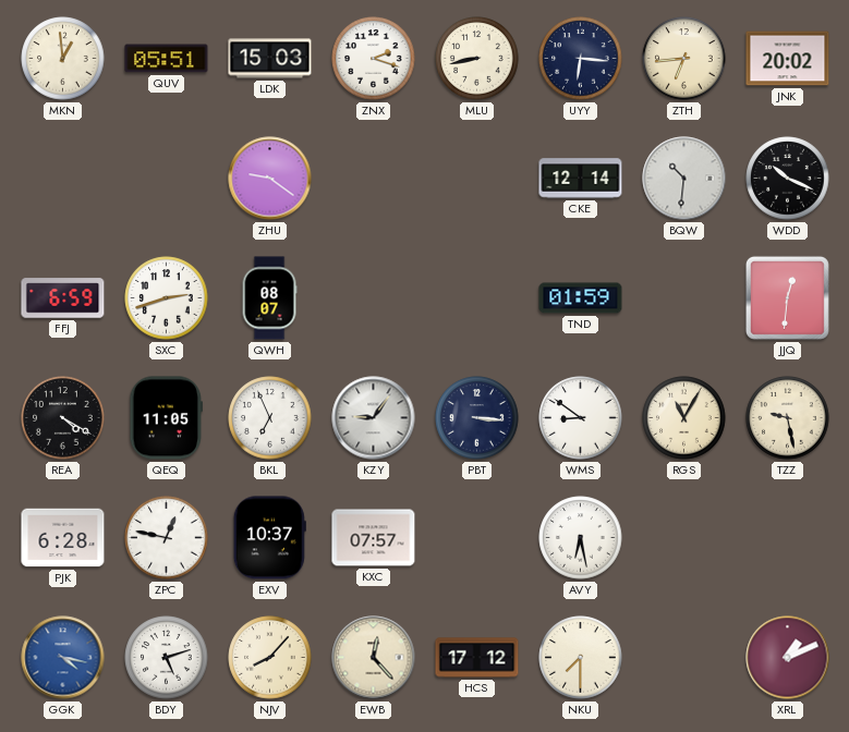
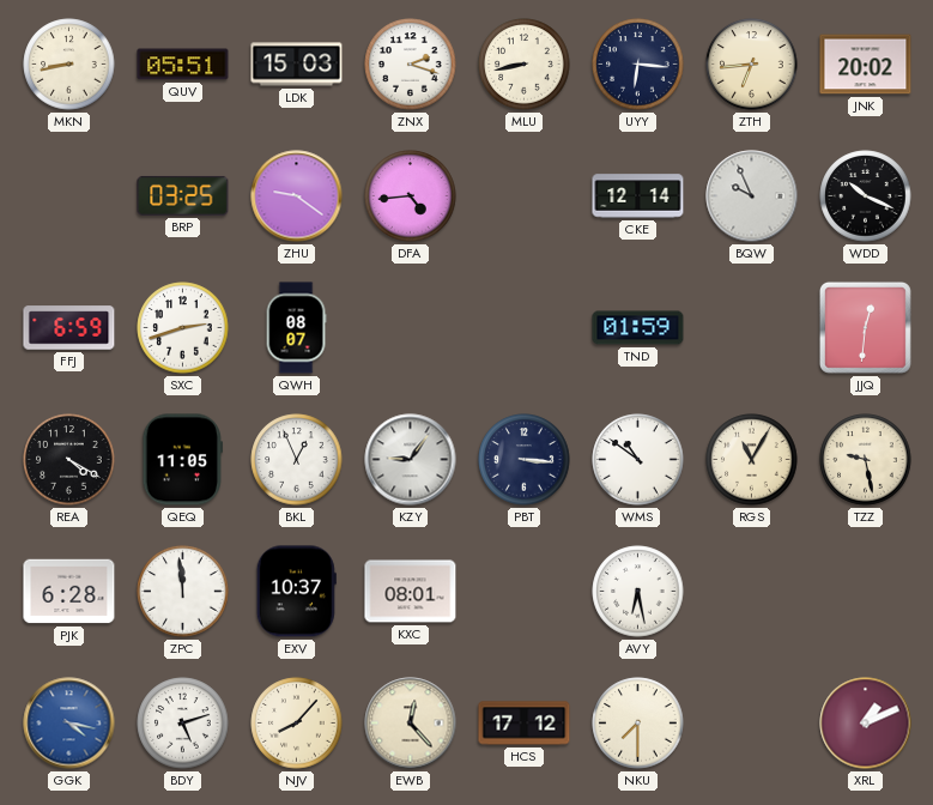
MKN: 12:59 -> 8:43 (69, 65)
BRP: none -> 03:25 (183, 195)
DFA: none -> 4:44 (411, 196)
BQW: 10:31 -> 9:56 (752, 196)
BKL: 6:56 -> 12:56 (297, 460)
WMS: 8:51 -> 10:51 (638, 460)
ZPC: 12:47 -> 11:59 (183, 592)
KXC: 07:57 -> 08:01 (411, 592)
